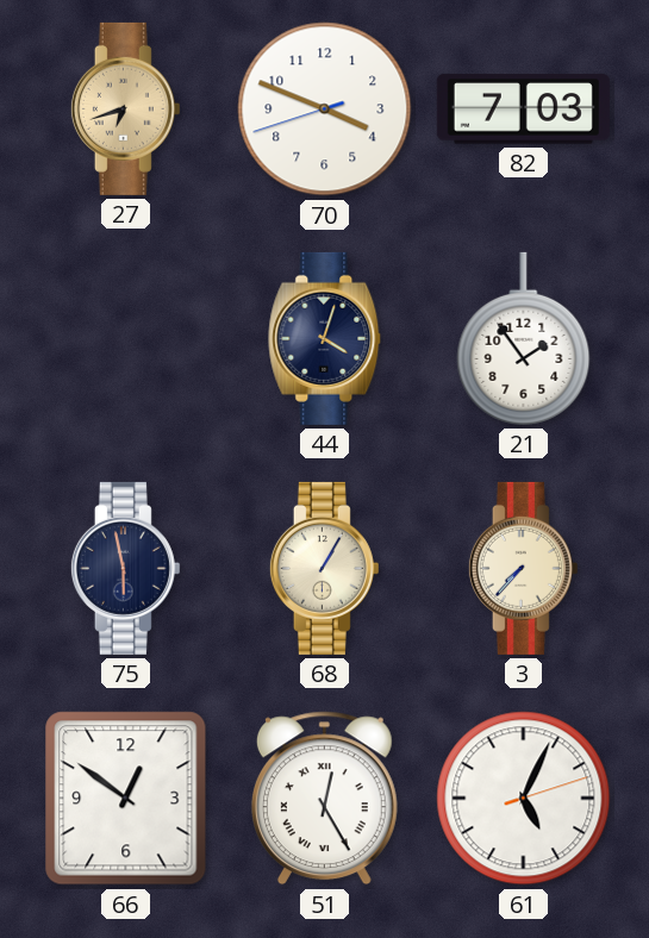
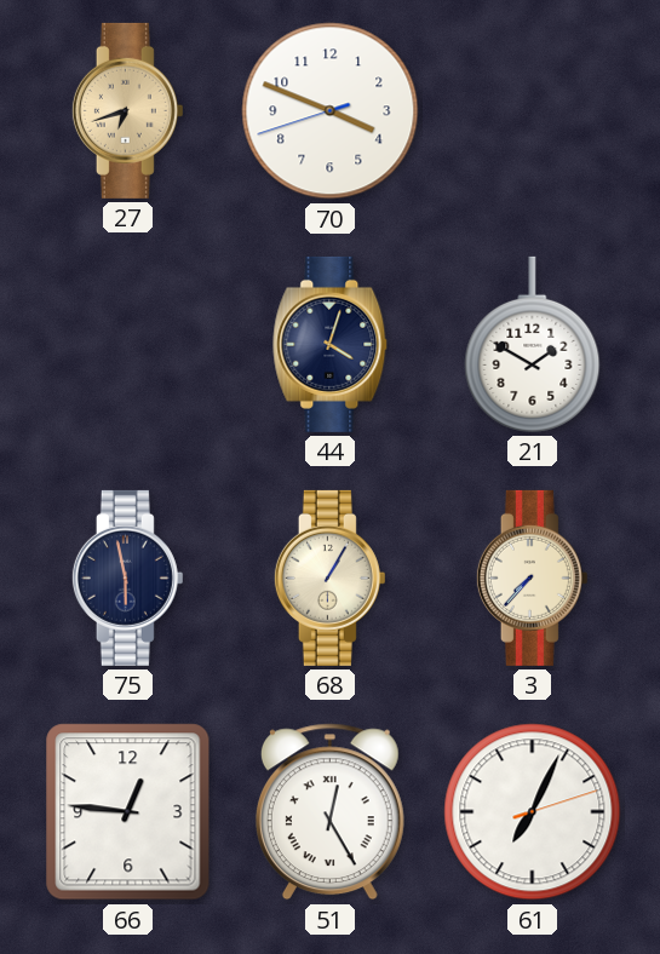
82: 7:03 -> none (523, 110)
21: 1:54 -> 1:50 (533, 344)
66: 12:51 -> 12:46 (128, 812)
61: 5:04 -> 7:04 (533, 812)
